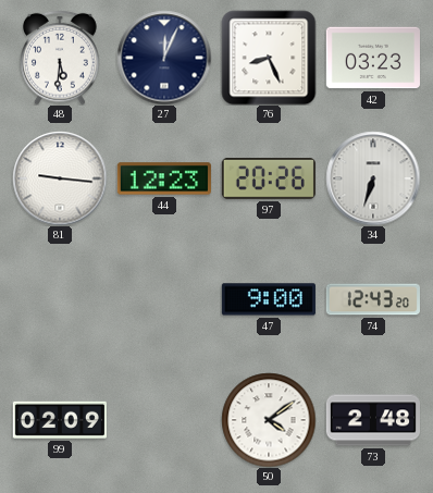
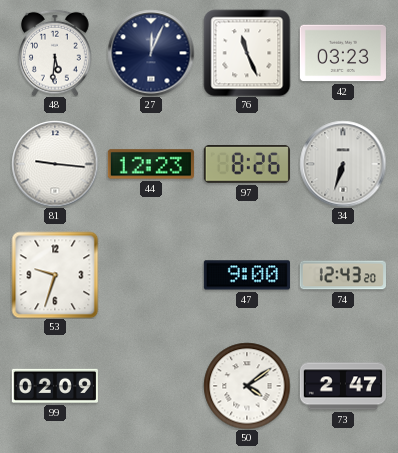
76: 8:26 -> 11:26 (247, 53)
97: 20:26 -> 8:26 (247, 165)
53: none -> 9:33 (55, 275)
73: 2:48 -> 2:47 (342, 386)
